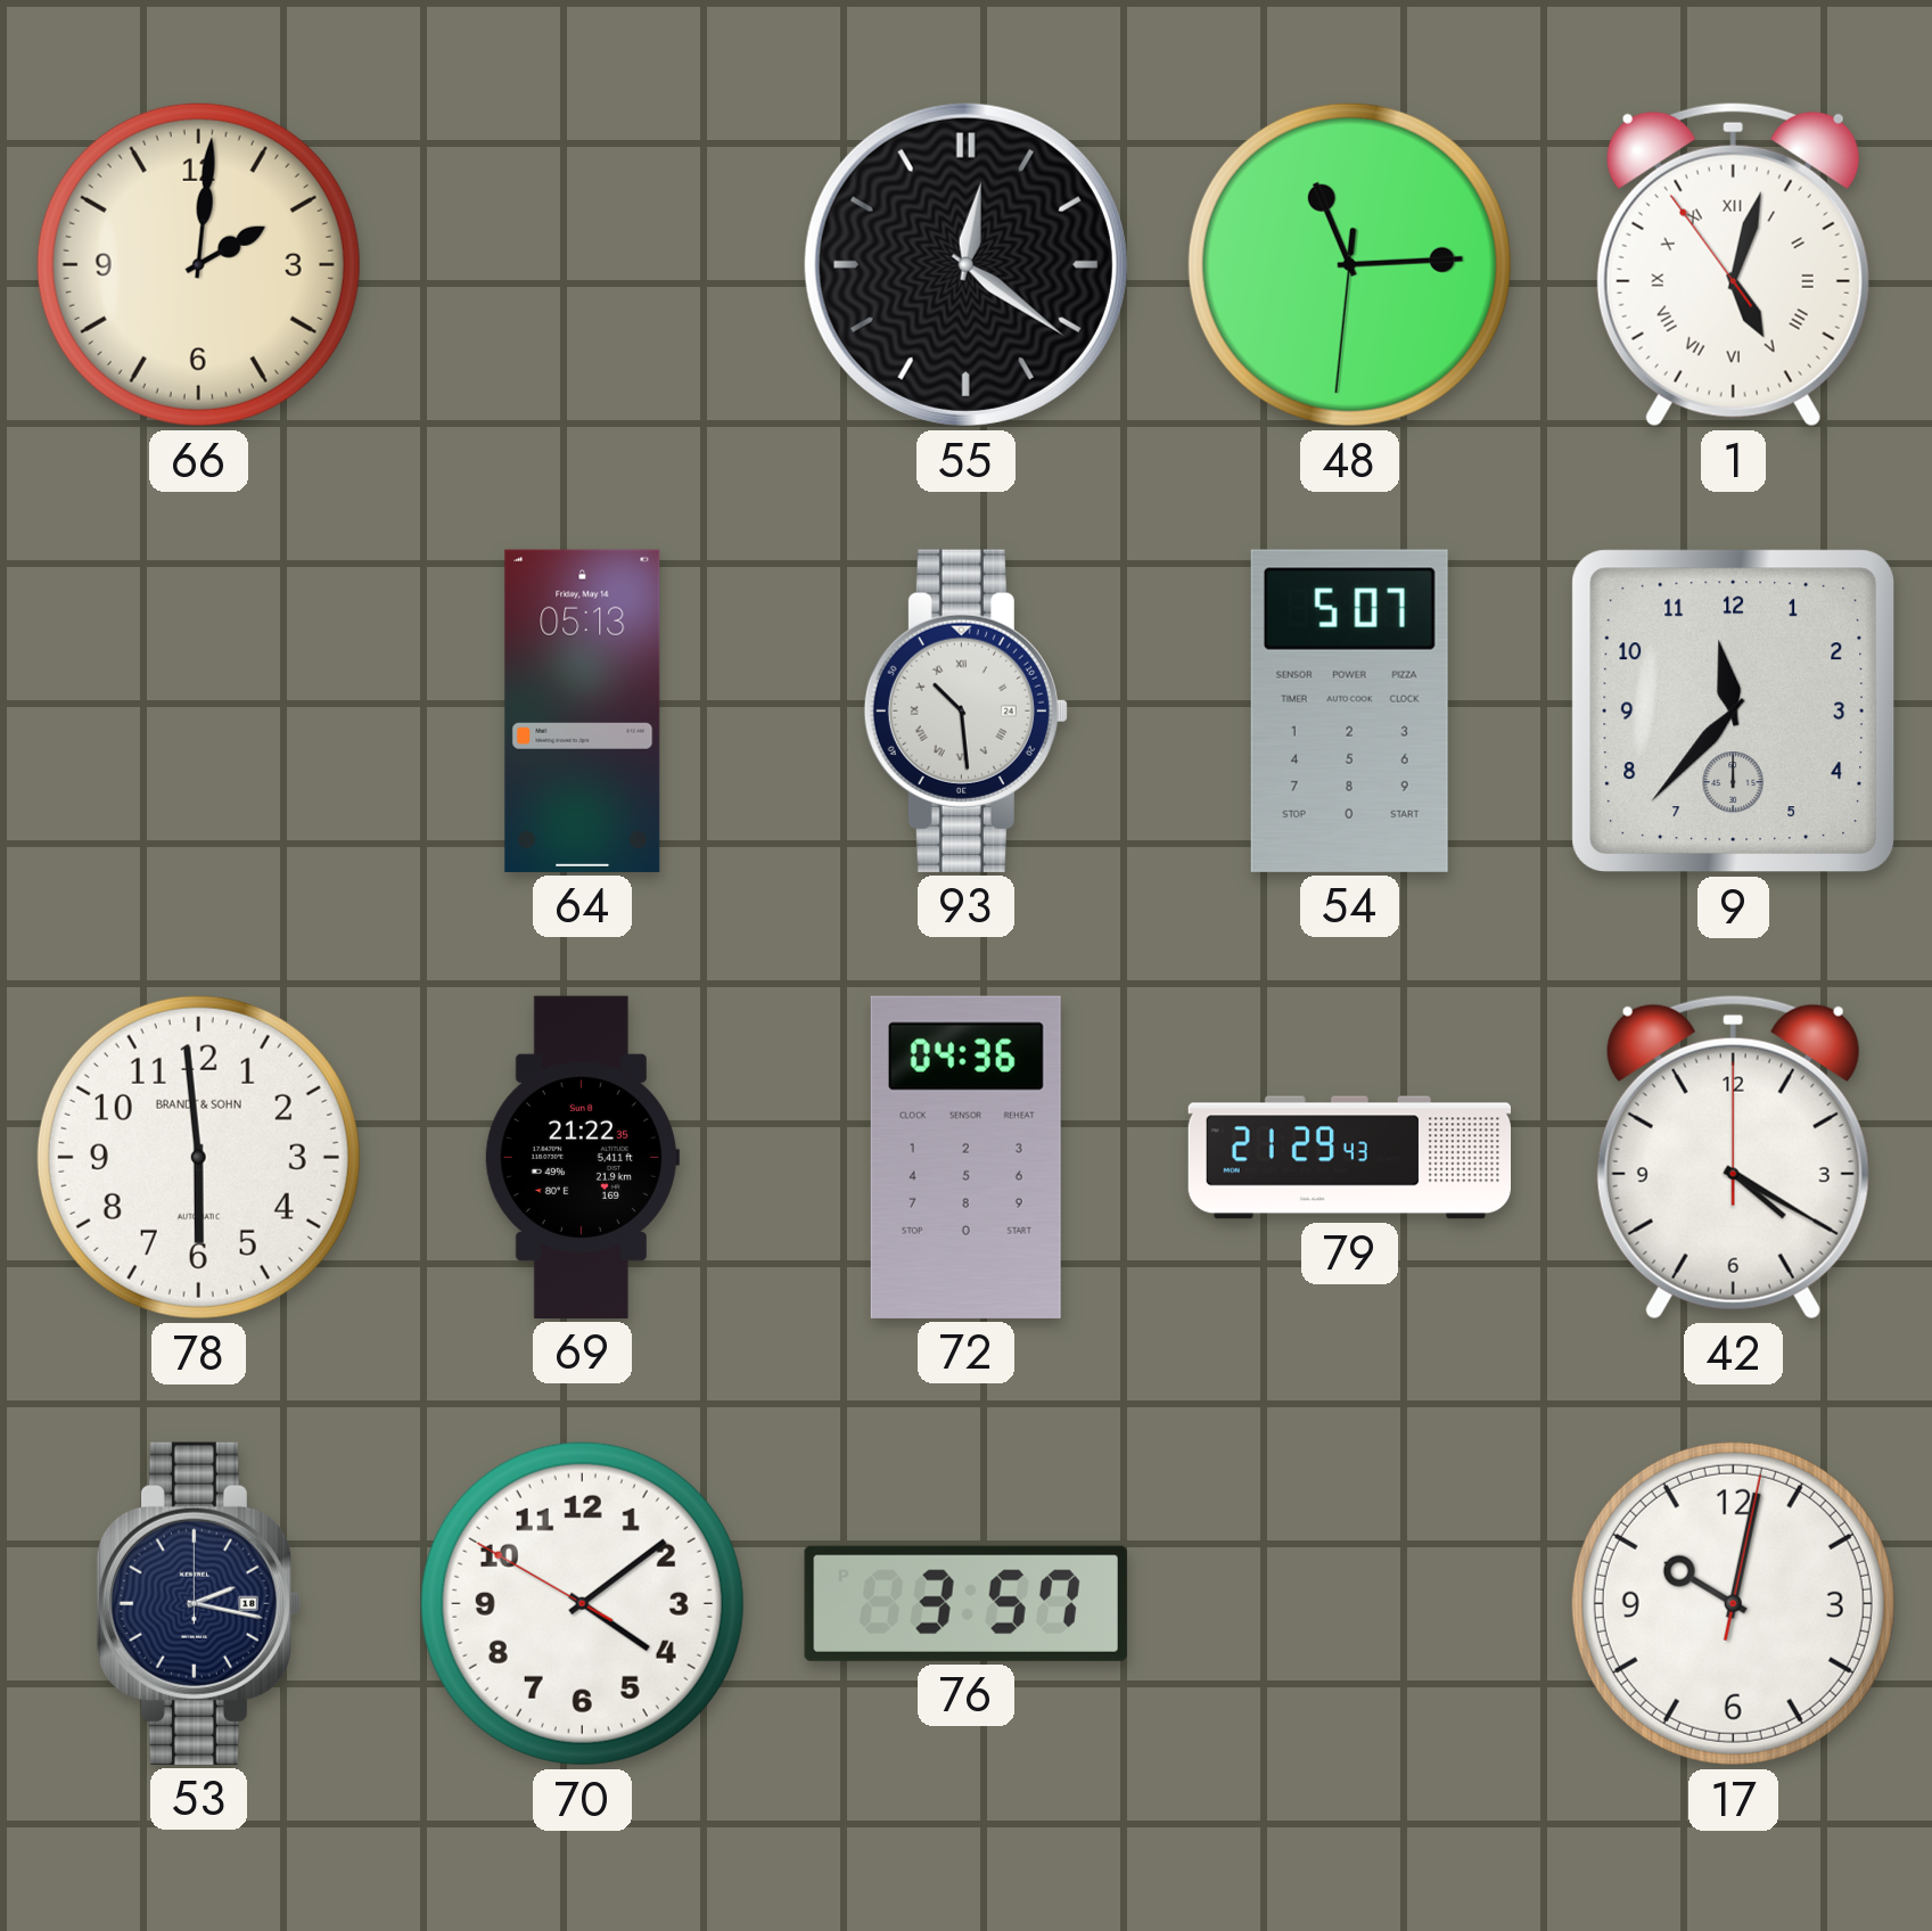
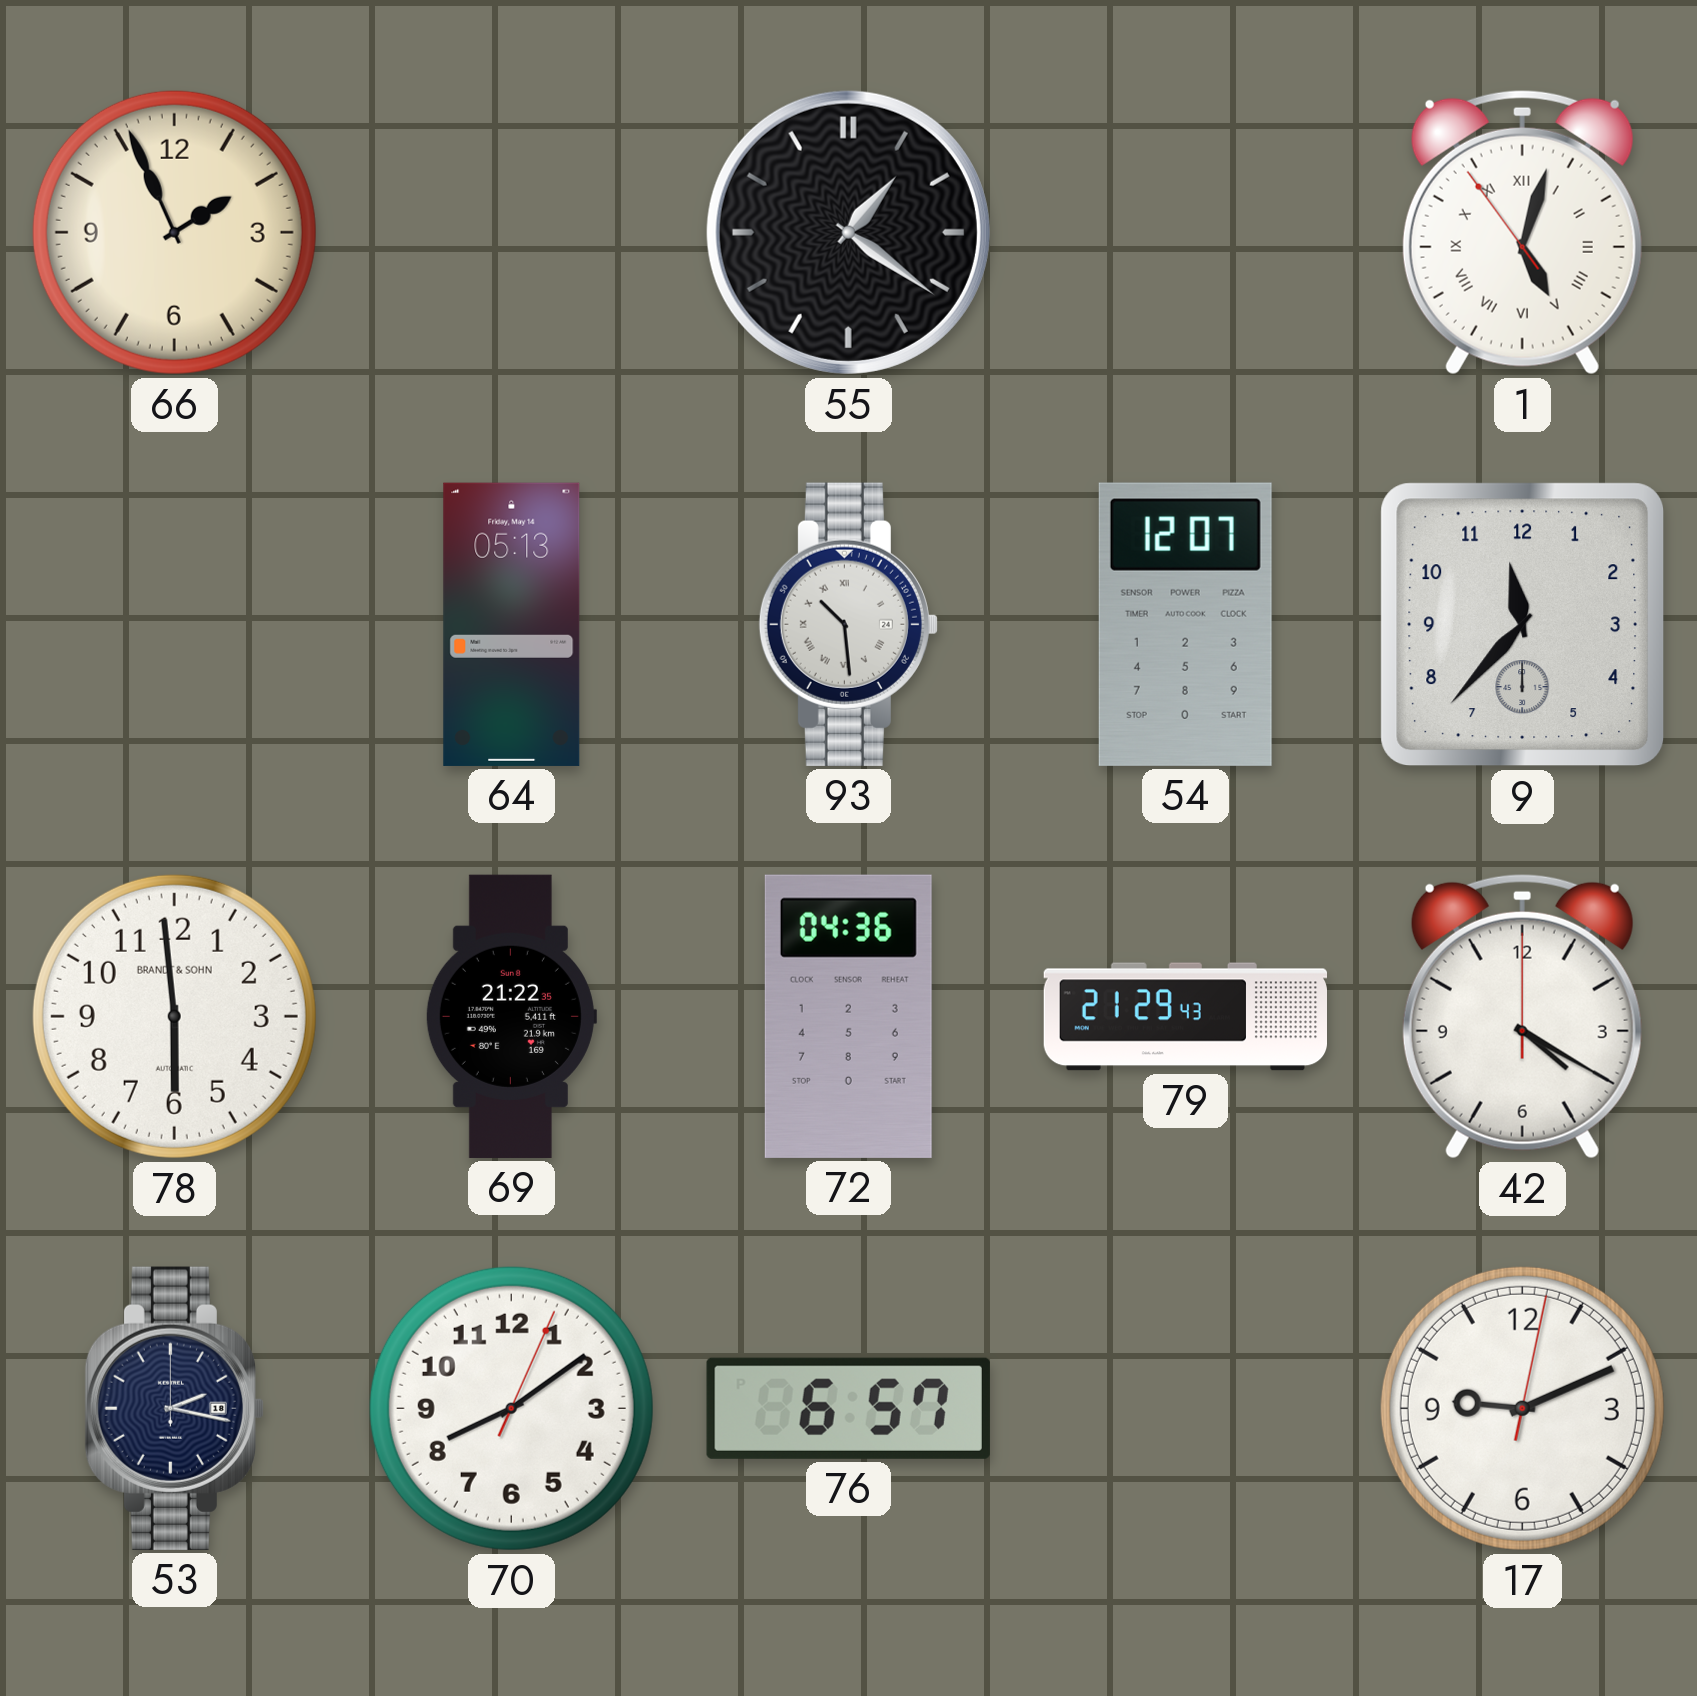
66: 2:01 -> 1:56 (174, 232)
55: 12:21 -> 1:21 (848, 232)
48: 11:14 -> none (1349, 264)
54: 5:07 -> 12:07 (1185, 624)
70: 4:08 -> 8:09 (511, 1408)
76: 3:57 -> 6:57 (848, 1408)
17: 10:02 -> 9:11 (1522, 1408)
